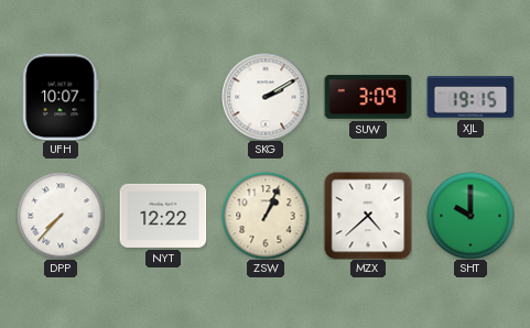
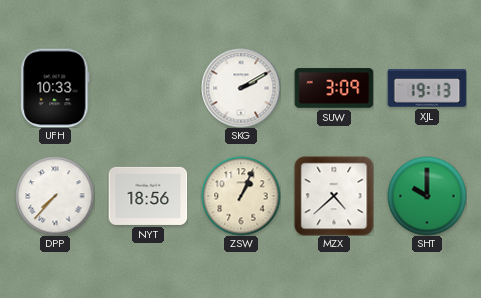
UFH: 10:07 -> 10:33 (55, 88)
XJL: 19:15 -> 19:13 (427, 88)
NYT: 12:22 -> 18:56 (148, 196)
